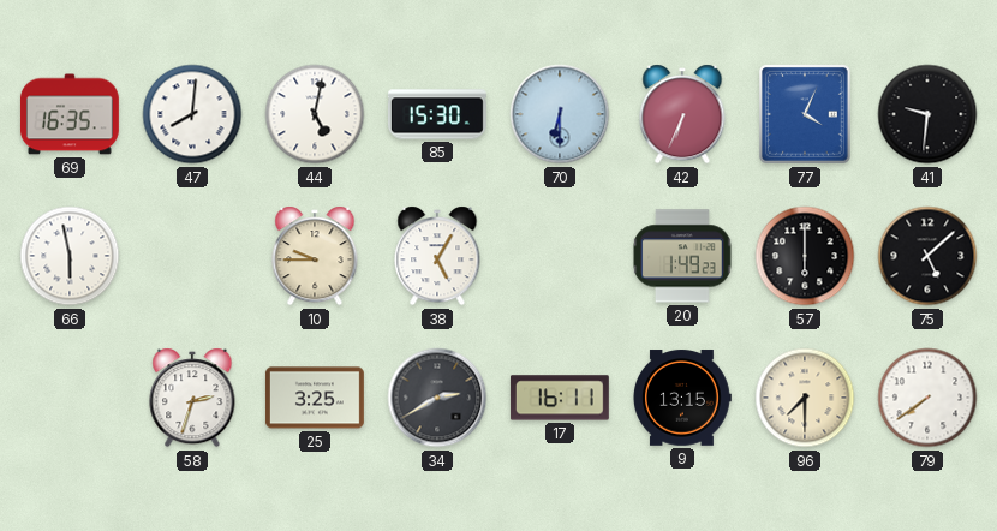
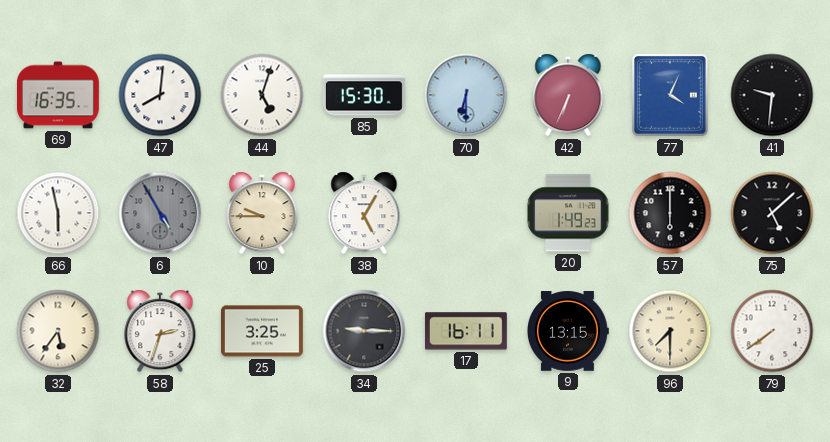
44: 5:02 -> 5:03 (262, 95)
6: none -> 4:55 (160, 213)
32: none -> 5:36 (58, 331)
34: 2:40 -> 9:15 (364, 331)
